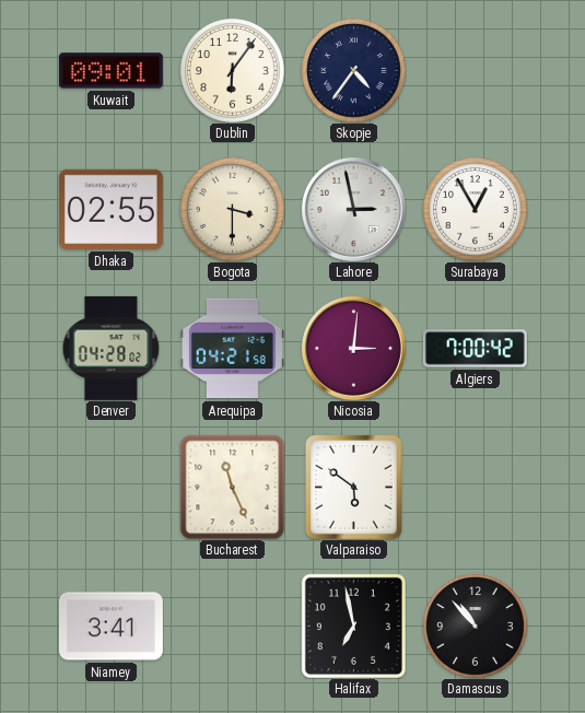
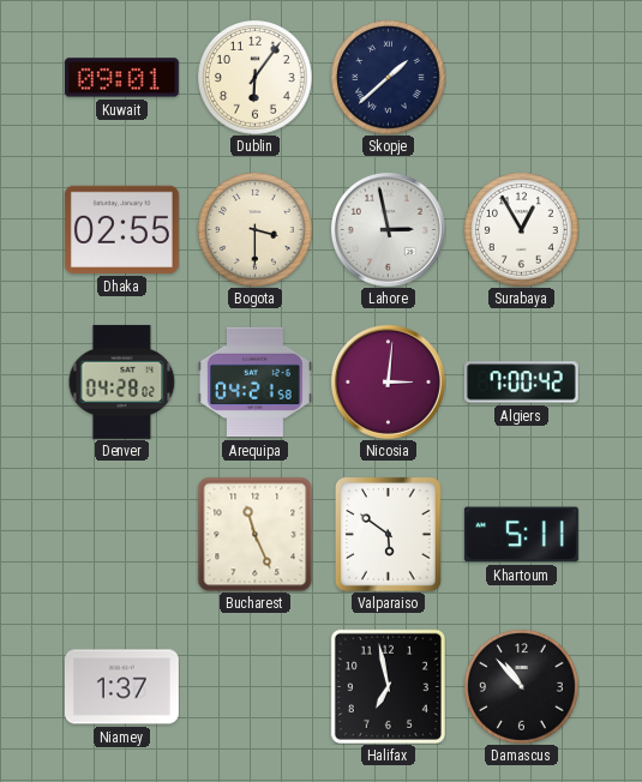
Skopje: 4:36 -> 1:38 (389, 78)
Khartoum: none -> 5:11 (521, 535)
Niamey: 3:41 -> 1:37 (121, 687)
